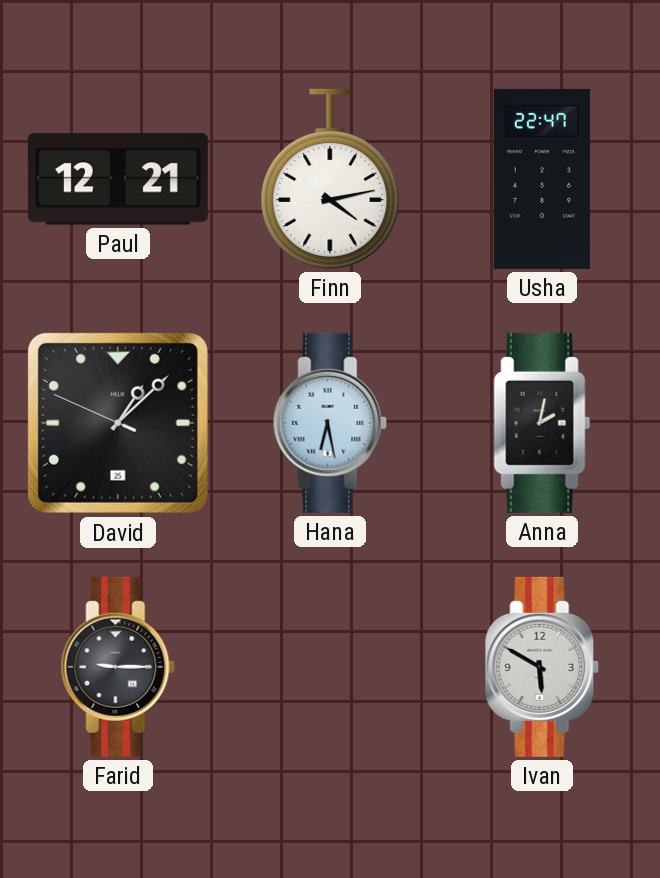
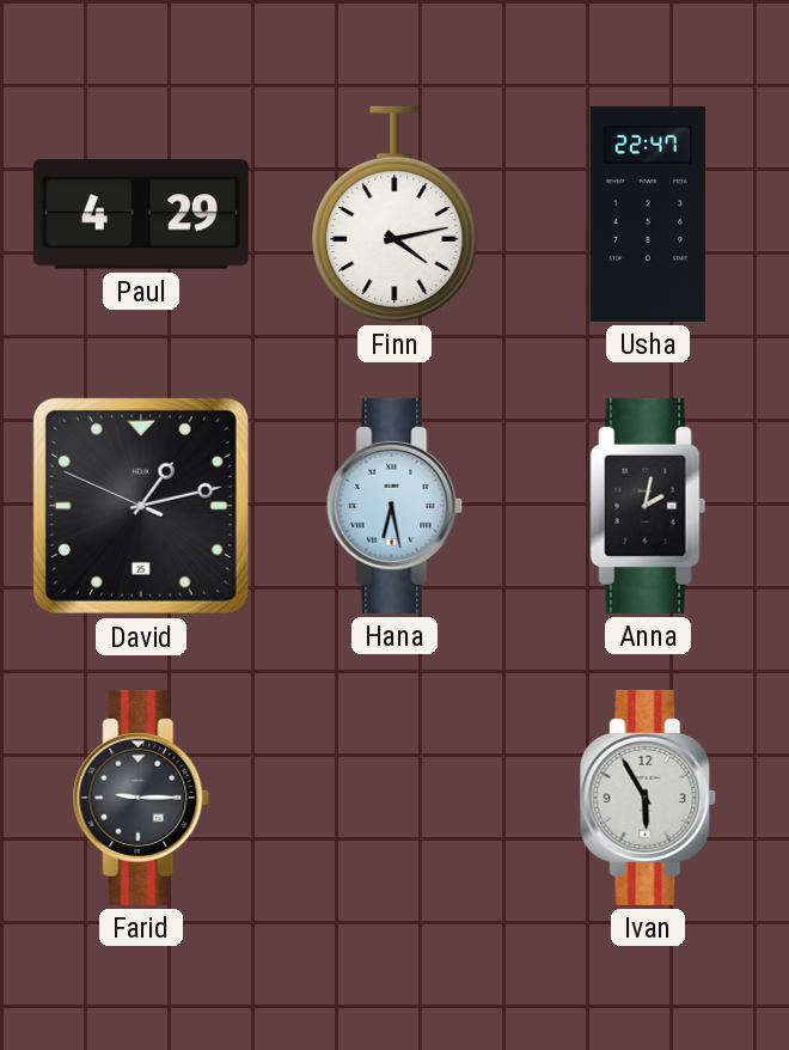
Paul: 12:21 -> 4:29 (141, 214)
David: 1:07 -> 1:12 (141, 506)
Ivan: 5:50 -> 5:55 (648, 798)
